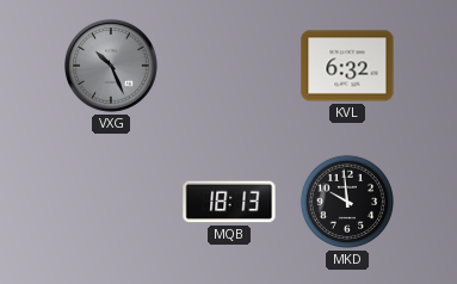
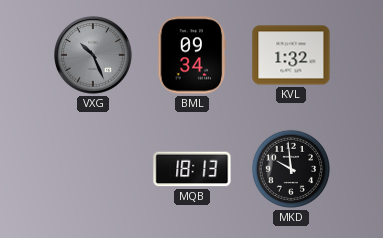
BML: none -> 09:34 (192, 55)
KVL: 6:32 -> 1:32 (291, 55)
